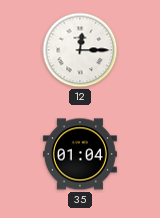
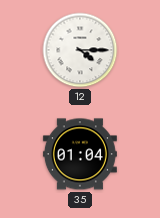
12: 12:15 -> 4:15 (80, 50)
